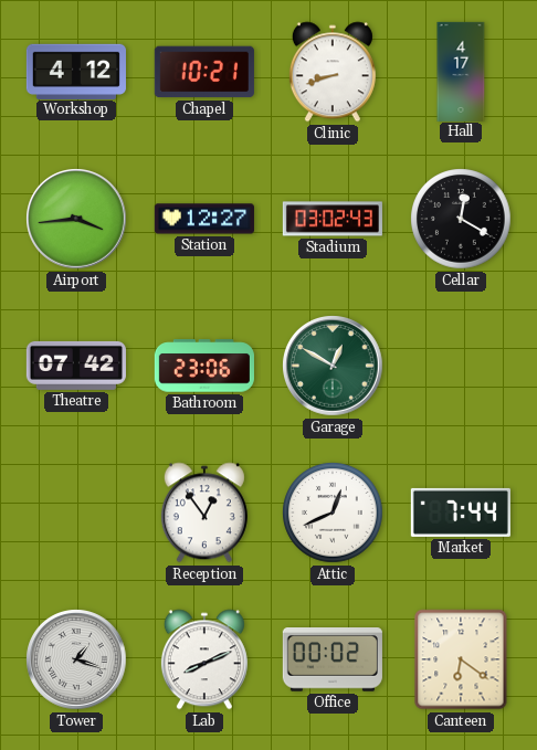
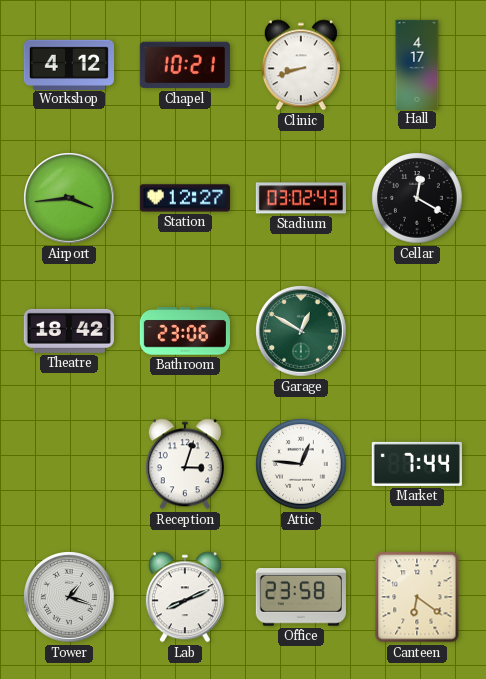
Theatre: 07:42 -> 18:42 (69, 331)
Reception: 12:54 -> 3:03 (185, 464)
Attic: 12:41 -> 12:46 (301, 464)
Office: 00:02 -> 23:58 (301, 597)
